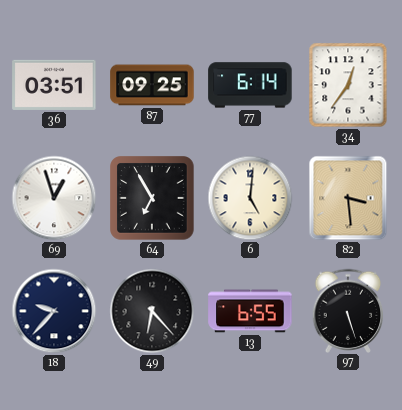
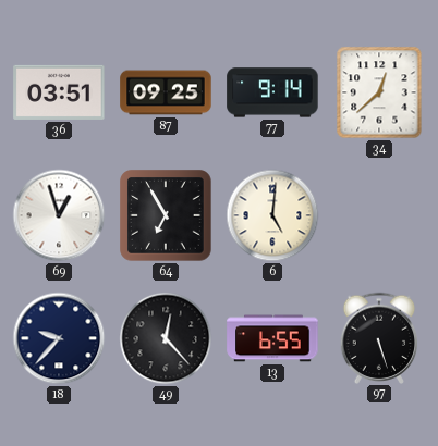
77: 6:14 -> 9:14 (272, 92)
34: 12:36 -> 12:38 (379, 92)
82: 3:29 -> none (348, 198)
49: 6:23 -> 12:23 (166, 338)
